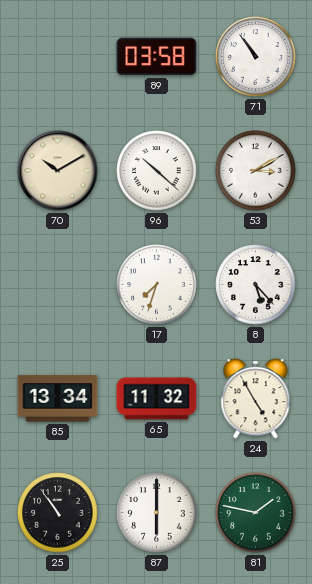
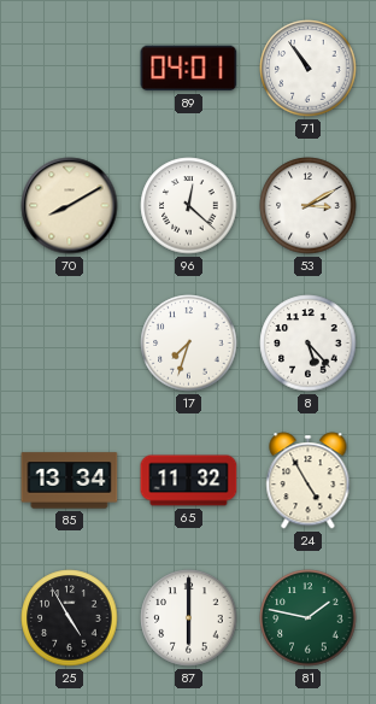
89: 03:58 -> 04:01 (189, 69)
70: 10:10 -> 8:10 (70, 206)
96: 10:22 -> 12:22 (189, 206)
25: 10:54 -> 4:55 (70, 618)
